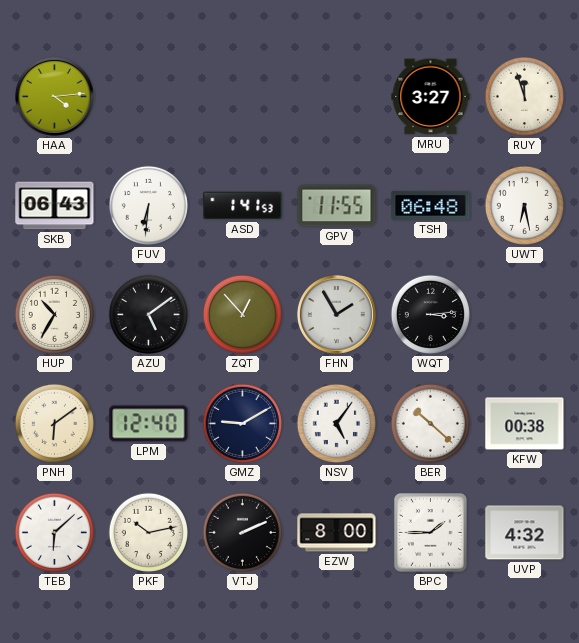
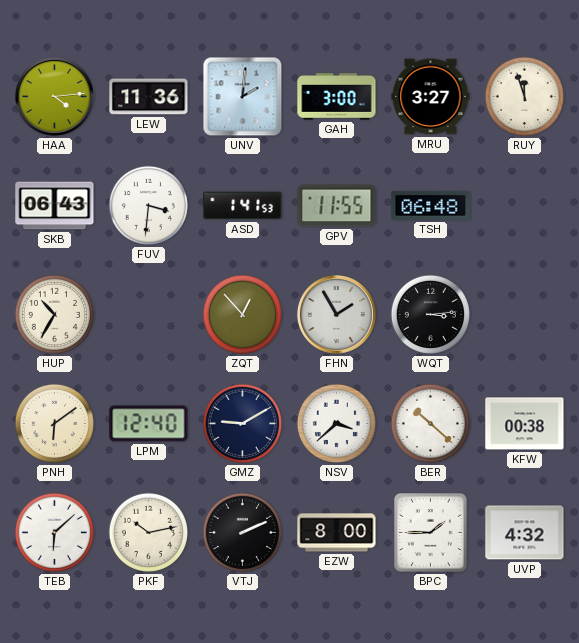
LEW: none -> 11:36 (149, 97)
UNV: none -> 2:01 (243, 97)
GAH: none -> 3:00 (337, 97)
FUV: 6:31 -> 3:31 (148, 205)
UWT: 6:28 -> none (524, 205)
AZU: 5:09 -> none (148, 314)
NSV: 5:06 -> 3:38 (336, 423)
